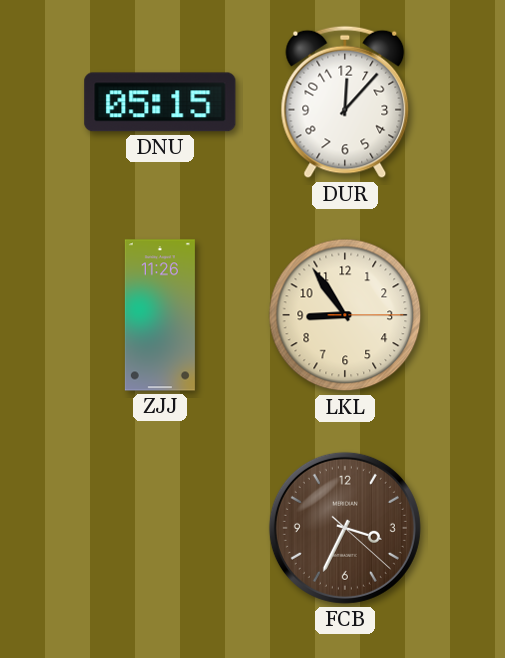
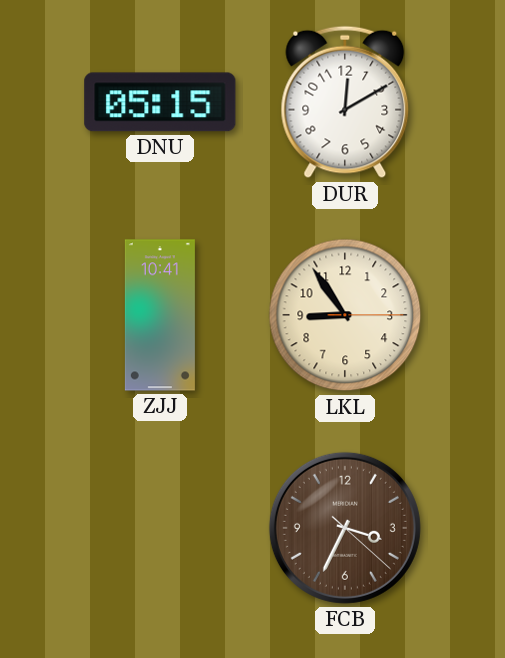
DUR: 12:07 -> 12:10 (345, 102)
ZJJ: 11:26 -> 10:41 (160, 315)
